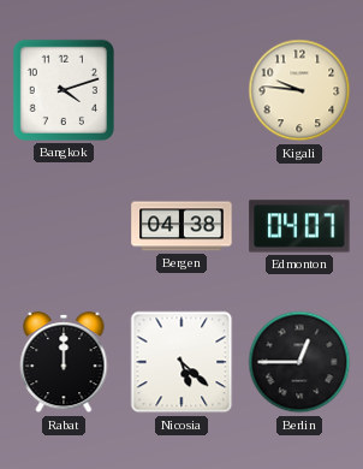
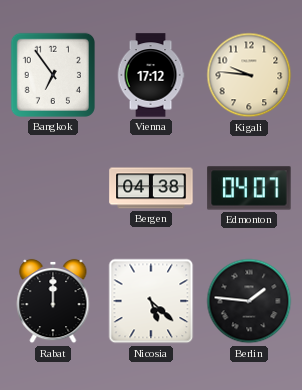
Bangkok: 4:12 -> 6:54 (53, 75)
Vienna: none -> 17:12 (151, 75)
Berlin: 12:45 -> 1:46 (249, 301)
